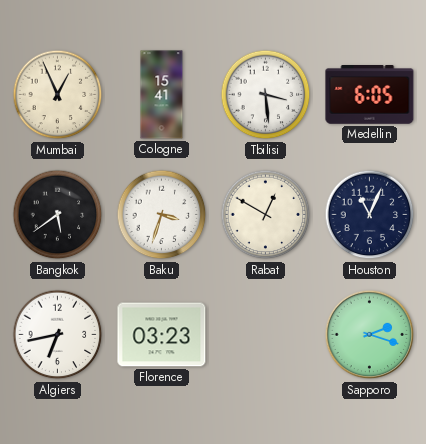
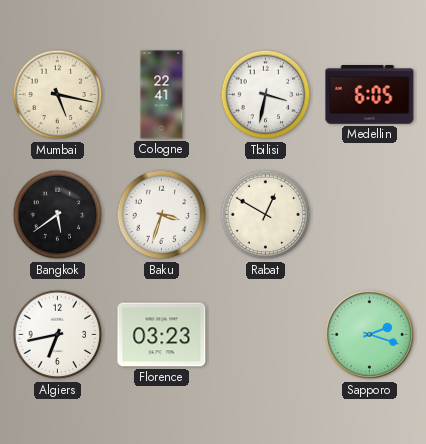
Mumbai: 12:56 -> 5:17 (58, 95)
Cologne: 15:41 -> 22:41 (162, 95)
Tbilisi: 3:29 -> 3:32 (266, 95)
Houston: 11:04 -> none (370, 215)
